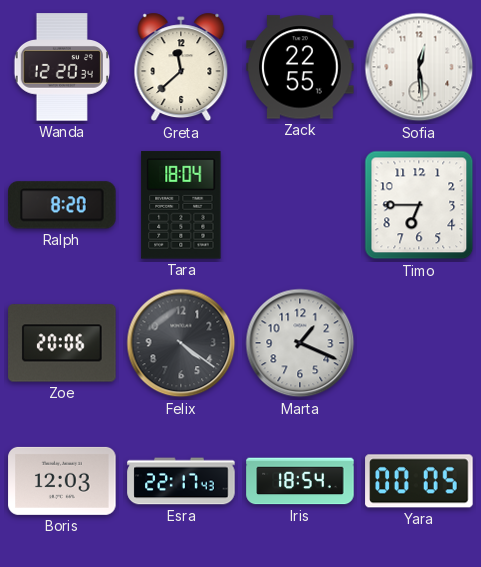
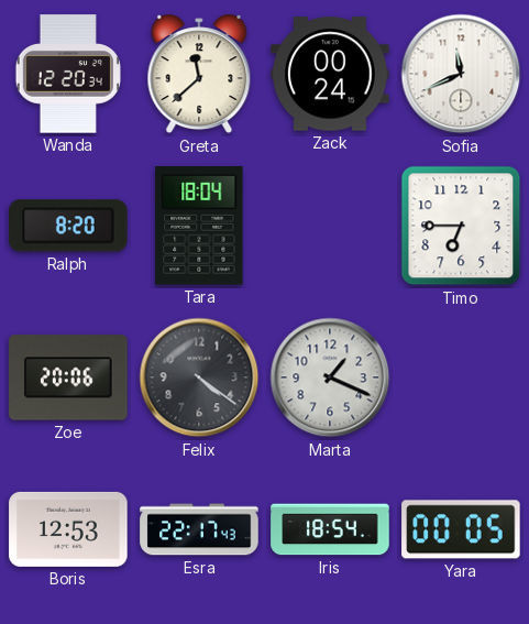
Zack: 22:55 -> 00:24 (330, 74)
Sofia: 12:29 -> 11:41 (461, 74)
Boris: 12:03 -> 12:53 (68, 529)
